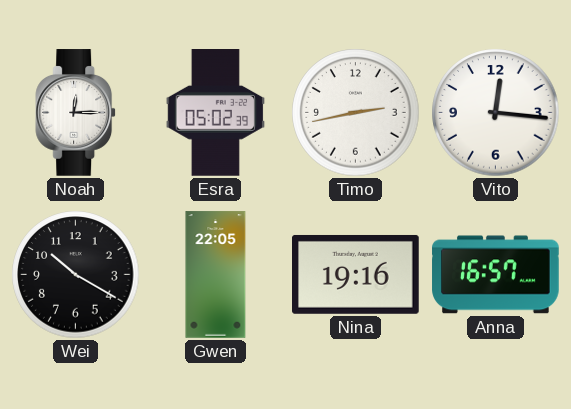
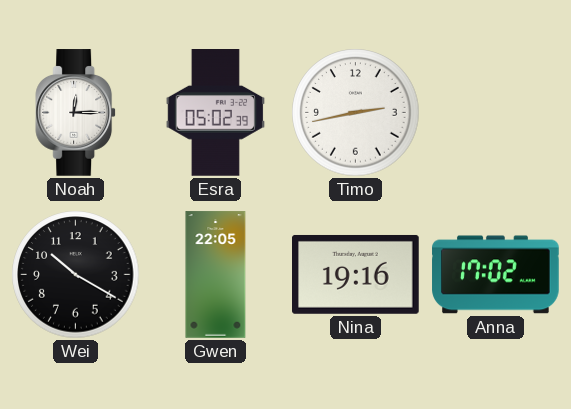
Vito: 12:16 -> none (496, 113)
Anna: 16:57 -> 17:02 (496, 275)
